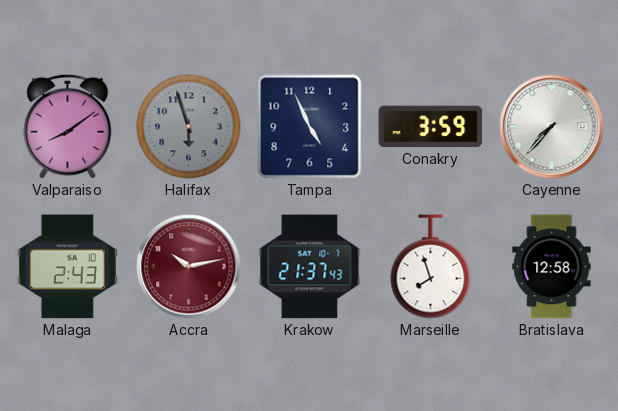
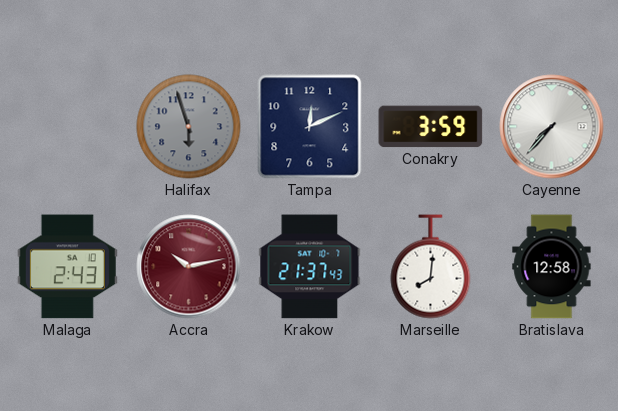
Valparaiso: 8:09 -> none (68, 126)
Tampa: 4:56 -> 12:11 (310, 127)
Marseille: 7:57 -> 8:01 (431, 267)
